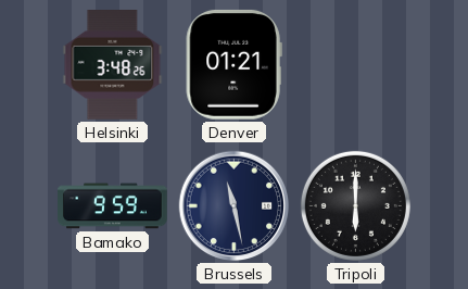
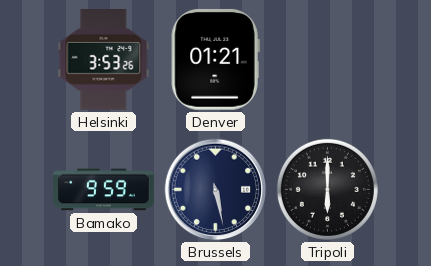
Helsinki: 3:48 -> 3:53 (104, 60)
Brussels: 11:28 -> 5:28 (216, 190)
